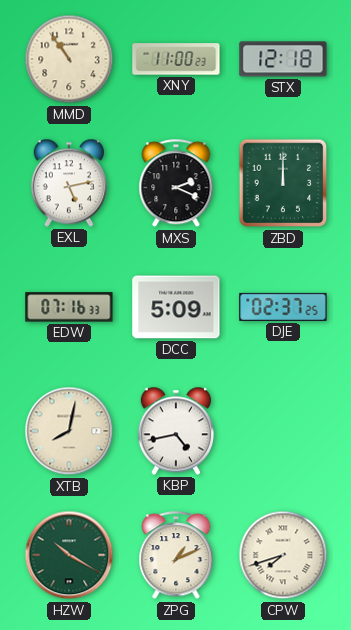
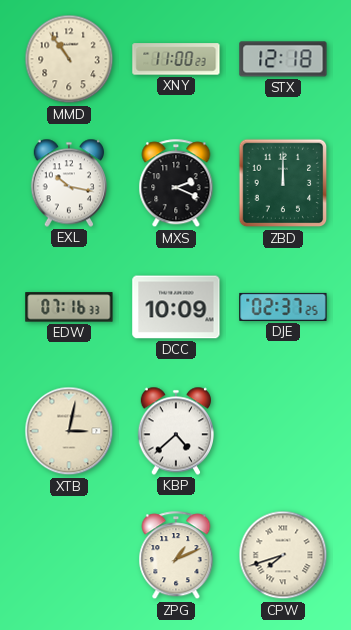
EXL: 5:13 -> 10:17 (68, 183)
DCC: 5:09 -> 10:09 (176, 307)
XTB: 8:02 -> 3:02 (69, 431)
KBP: 4:43 -> 4:38 (175, 431)
HZW: 10:20 -> none (69, 555)
